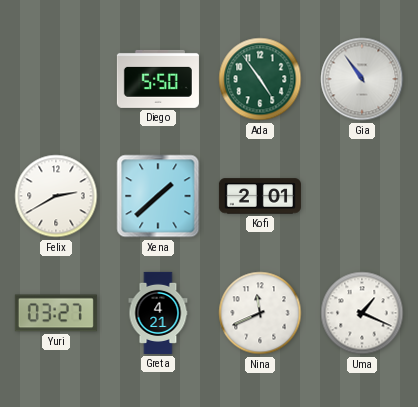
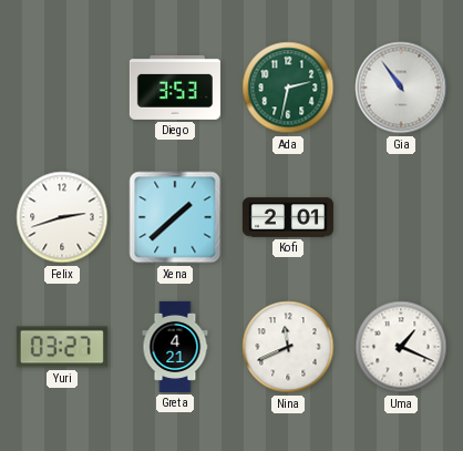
Diego: 5:50 -> 3:53 (175, 88)
Ada: 4:54 -> 2:32 (288, 88)
Felix: 2:40 -> 2:42 (62, 217)
